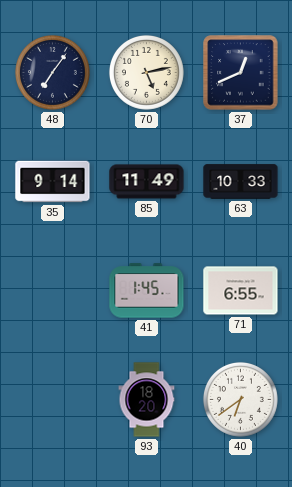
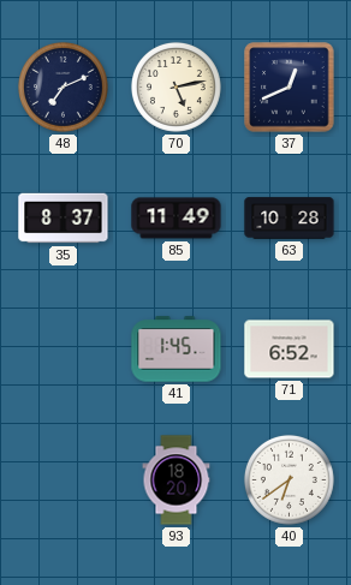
48: 7:06 -> 7:11 (63, 86)
35: 9:14 -> 8:37 (64, 219)
63: 10:33 -> 10:28 (290, 219)
71: 6:55 -> 6:52 (290, 350)
